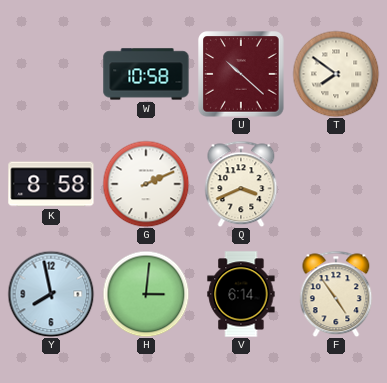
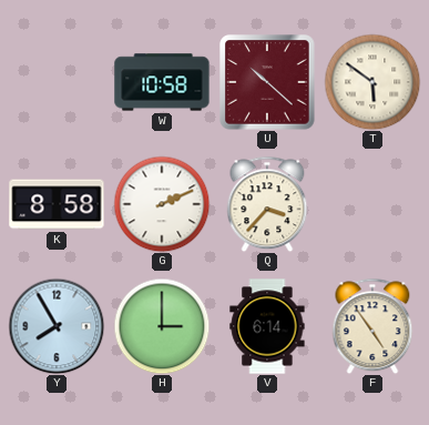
T: 7:51 -> 5:51 (372, 82)
Q: 3:41 -> 3:37 (267, 204)
Y: 7:58 -> 7:55 (57, 326)
H: 3:01 -> 3:00 (162, 326)
